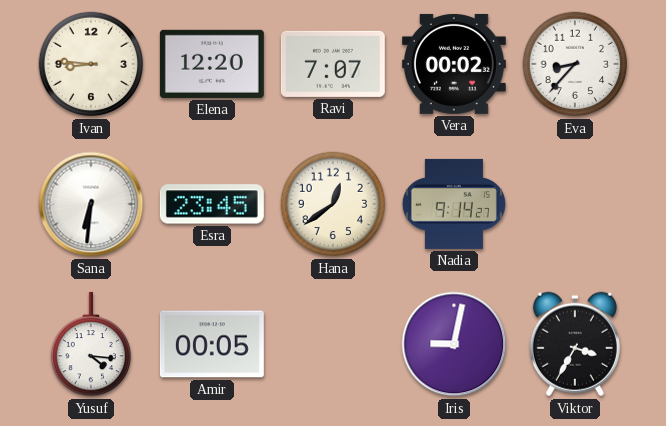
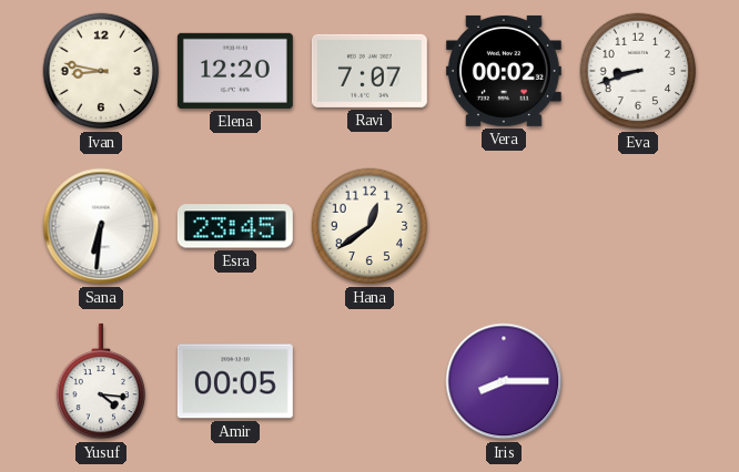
Ivan: 8:46 -> 8:47 (101, 71)
Eva: 8:37 -> 8:42 (638, 71)
Nadia: 9:14 -> none (454, 204)
Iris: 9:02 -> 8:15 (504, 381)
Viktor: 3:35 -> none (575, 344)
